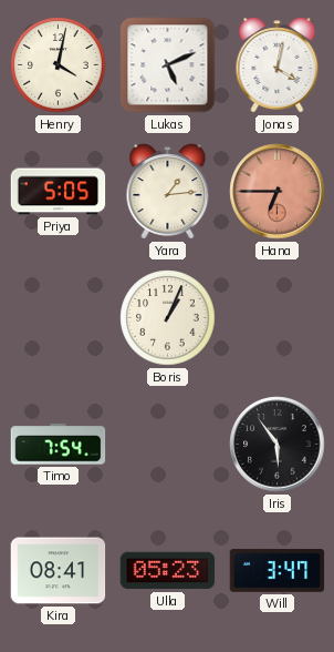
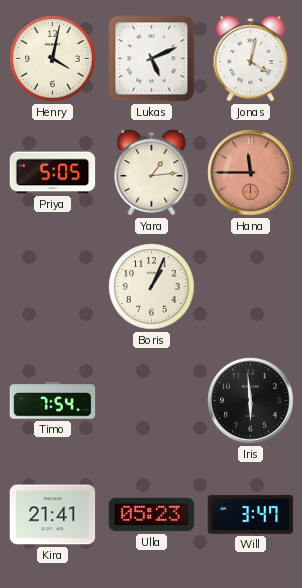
Hana: 6:45 -> 11:45 (251, 173)
Iris: 5:54 -> 5:59 (251, 401)
Kira: 08:41 -> 21:41 (53, 515)
